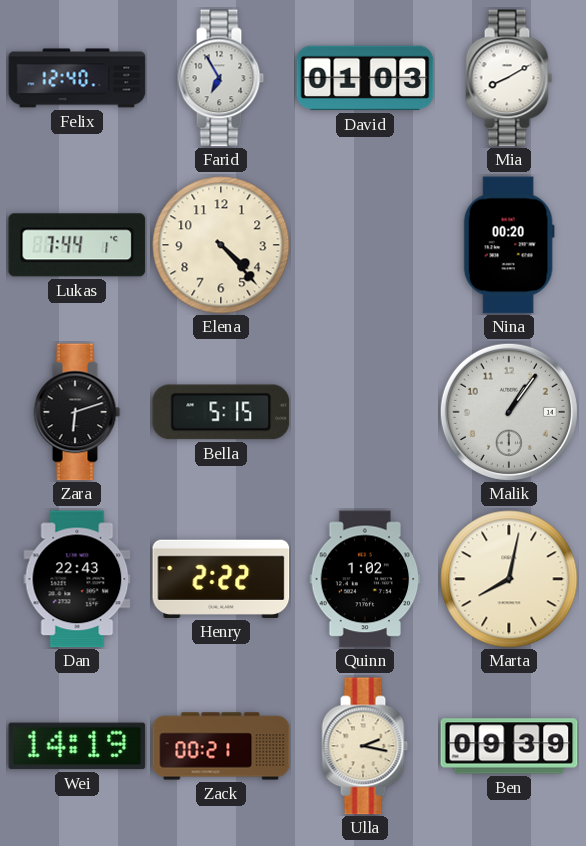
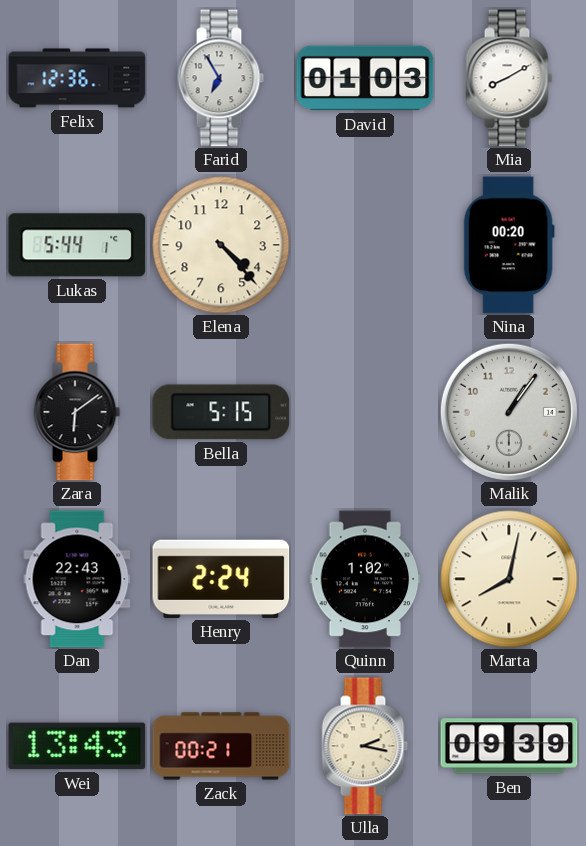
Felix: 12:40 -> 12:36 (77, 78)
Lukas: 7:44 -> 5:44 (77, 245)
Zara: 6:12 -> 6:09 (77, 412)
Henry: 2:22 -> 2:24 (221, 579)
Wei: 14:19 -> 13:43 (77, 746)
